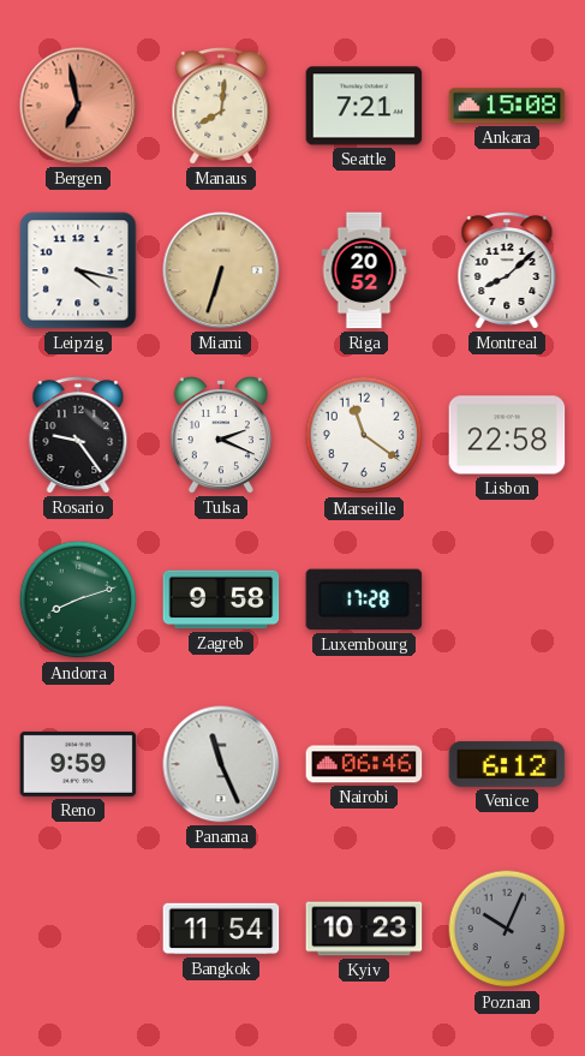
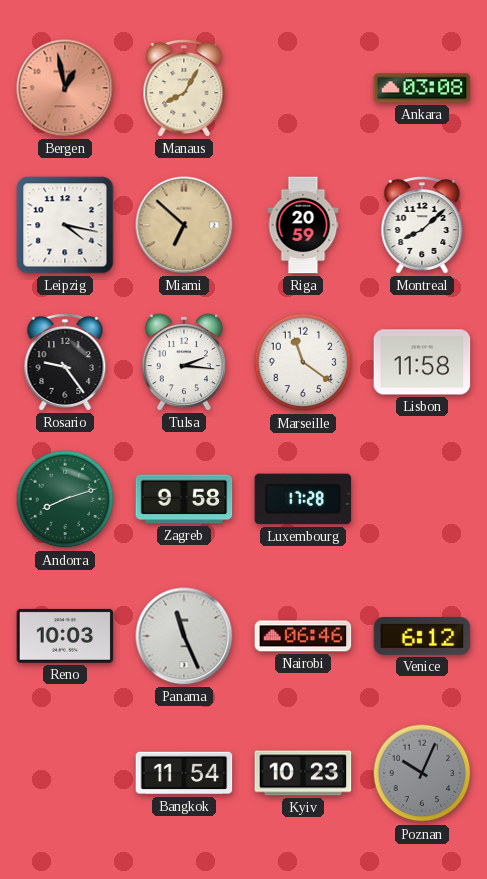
Bergen: 6:58 -> 12:58 (65, 88)
Manaus: 8:01 -> 8:05 (184, 88)
Seattle: 7:21 -> none (364, 106)
Ankara: 15:08 -> 03:08 (422, 88)
Miami: 6:33 -> 6:52 (184, 225)
Riga: 20:52 -> 20:59 (303, 225)
Tulsa: 2:19 -> 2:16 (184, 362)
Lisbon: 22:58 -> 11:58 (422, 362)
Reno: 9:59 -> 10:03 (65, 636)
